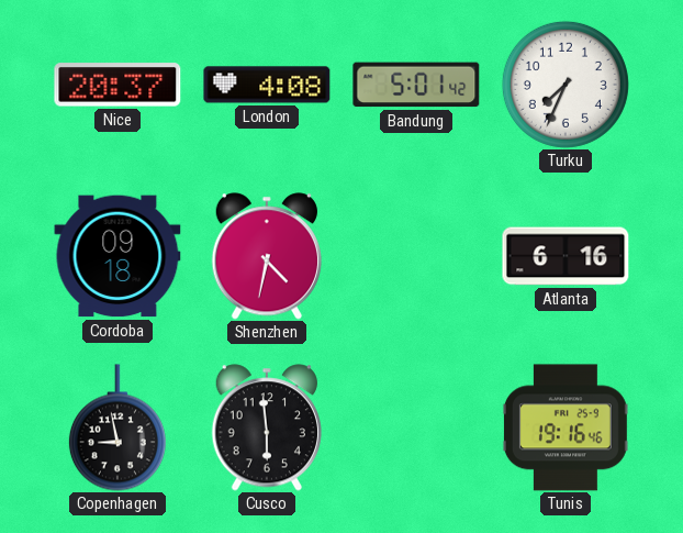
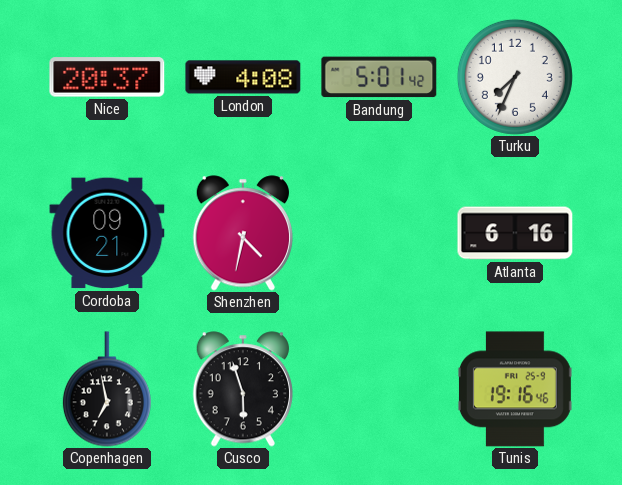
Cordoba: 09:18 -> 09:21 (107, 233)
Copenhagen: 8:58 -> 6:58 (107, 389)
Cusco: 5:59 -> 5:57 (242, 389)
